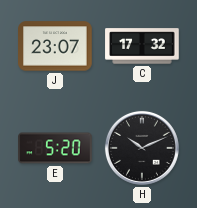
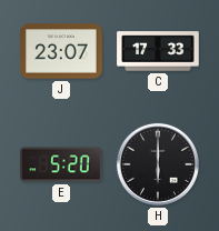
C: 17:32 -> 17:33 (158, 51)
H: 10:11 -> 6:00 (158, 164)
